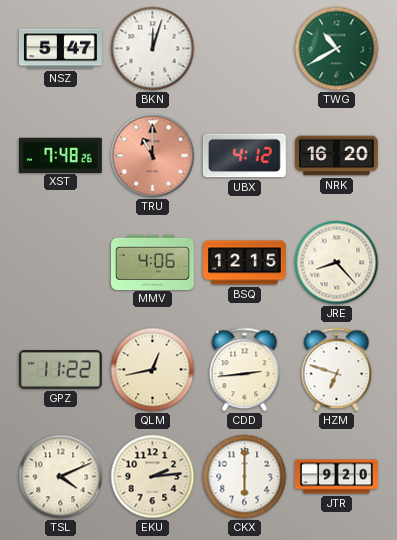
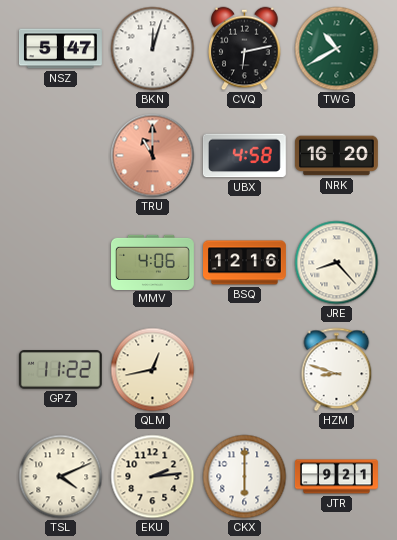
CVQ: none -> 6:13 (245, 49)
XST: 7:48 -> none (60, 155)
UBX: 4:12 -> 4:58 (244, 156)
BSQ: 12:15 -> 12:16 (245, 263)
CDD: 2:44 -> none (245, 370)
HZM: 6:48 -> 8:48 (337, 370)
JTR: 9:20 -> 9:21 (336, 477)
